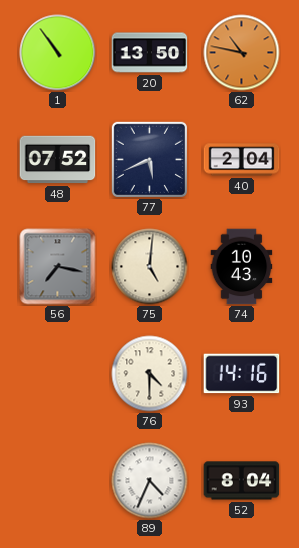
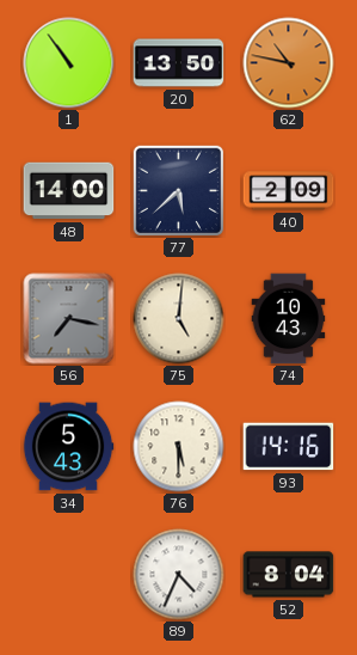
48: 07:52 -> 14:00 (69, 191)
77: 5:41 -> 5:38 (178, 190)
40: 2:04 -> 2:09 (289, 191)
34: none -> 5:43 (68, 447)
76: 4:30 -> 5:30 (179, 447)
